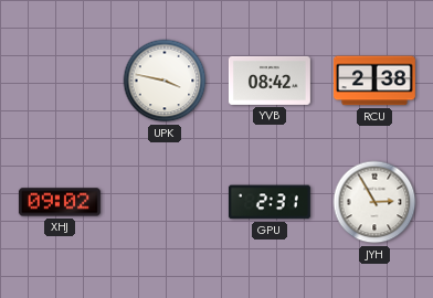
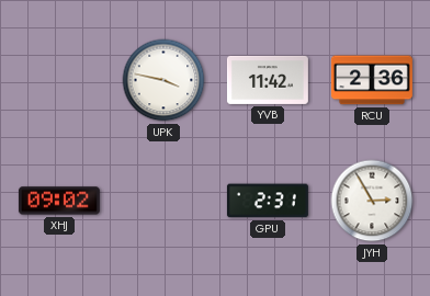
YVB: 08:42 -> 11:42 (268, 80)
RCU: 2:38 -> 2:36 (372, 80)
